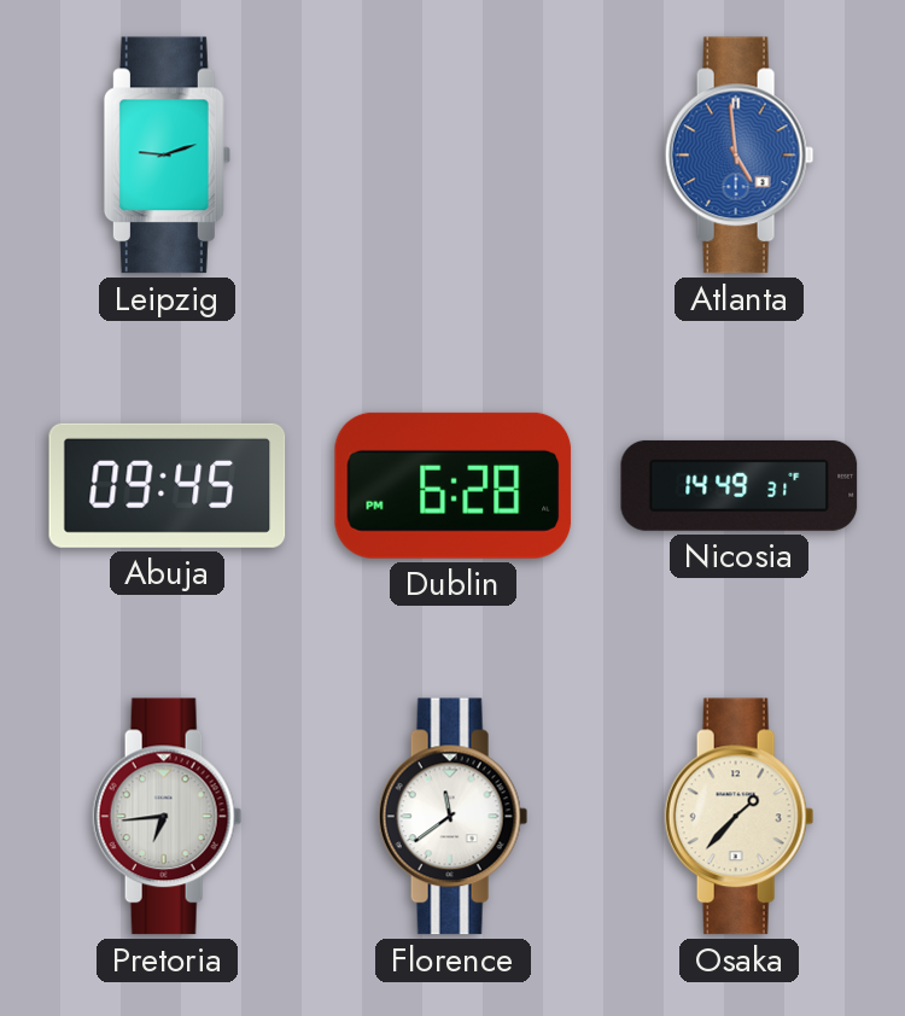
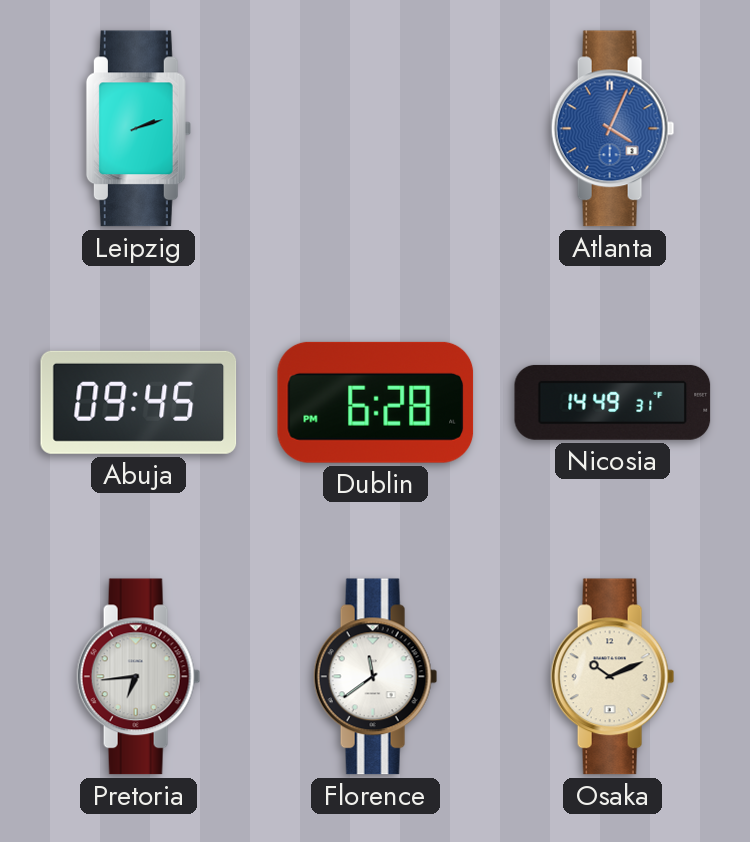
Leipzig: 9:12 -> 2:12 (138, 129)
Atlanta: 4:59 -> 4:04 (613, 129)
Osaka: 1:37 -> 10:11 (613, 677)
